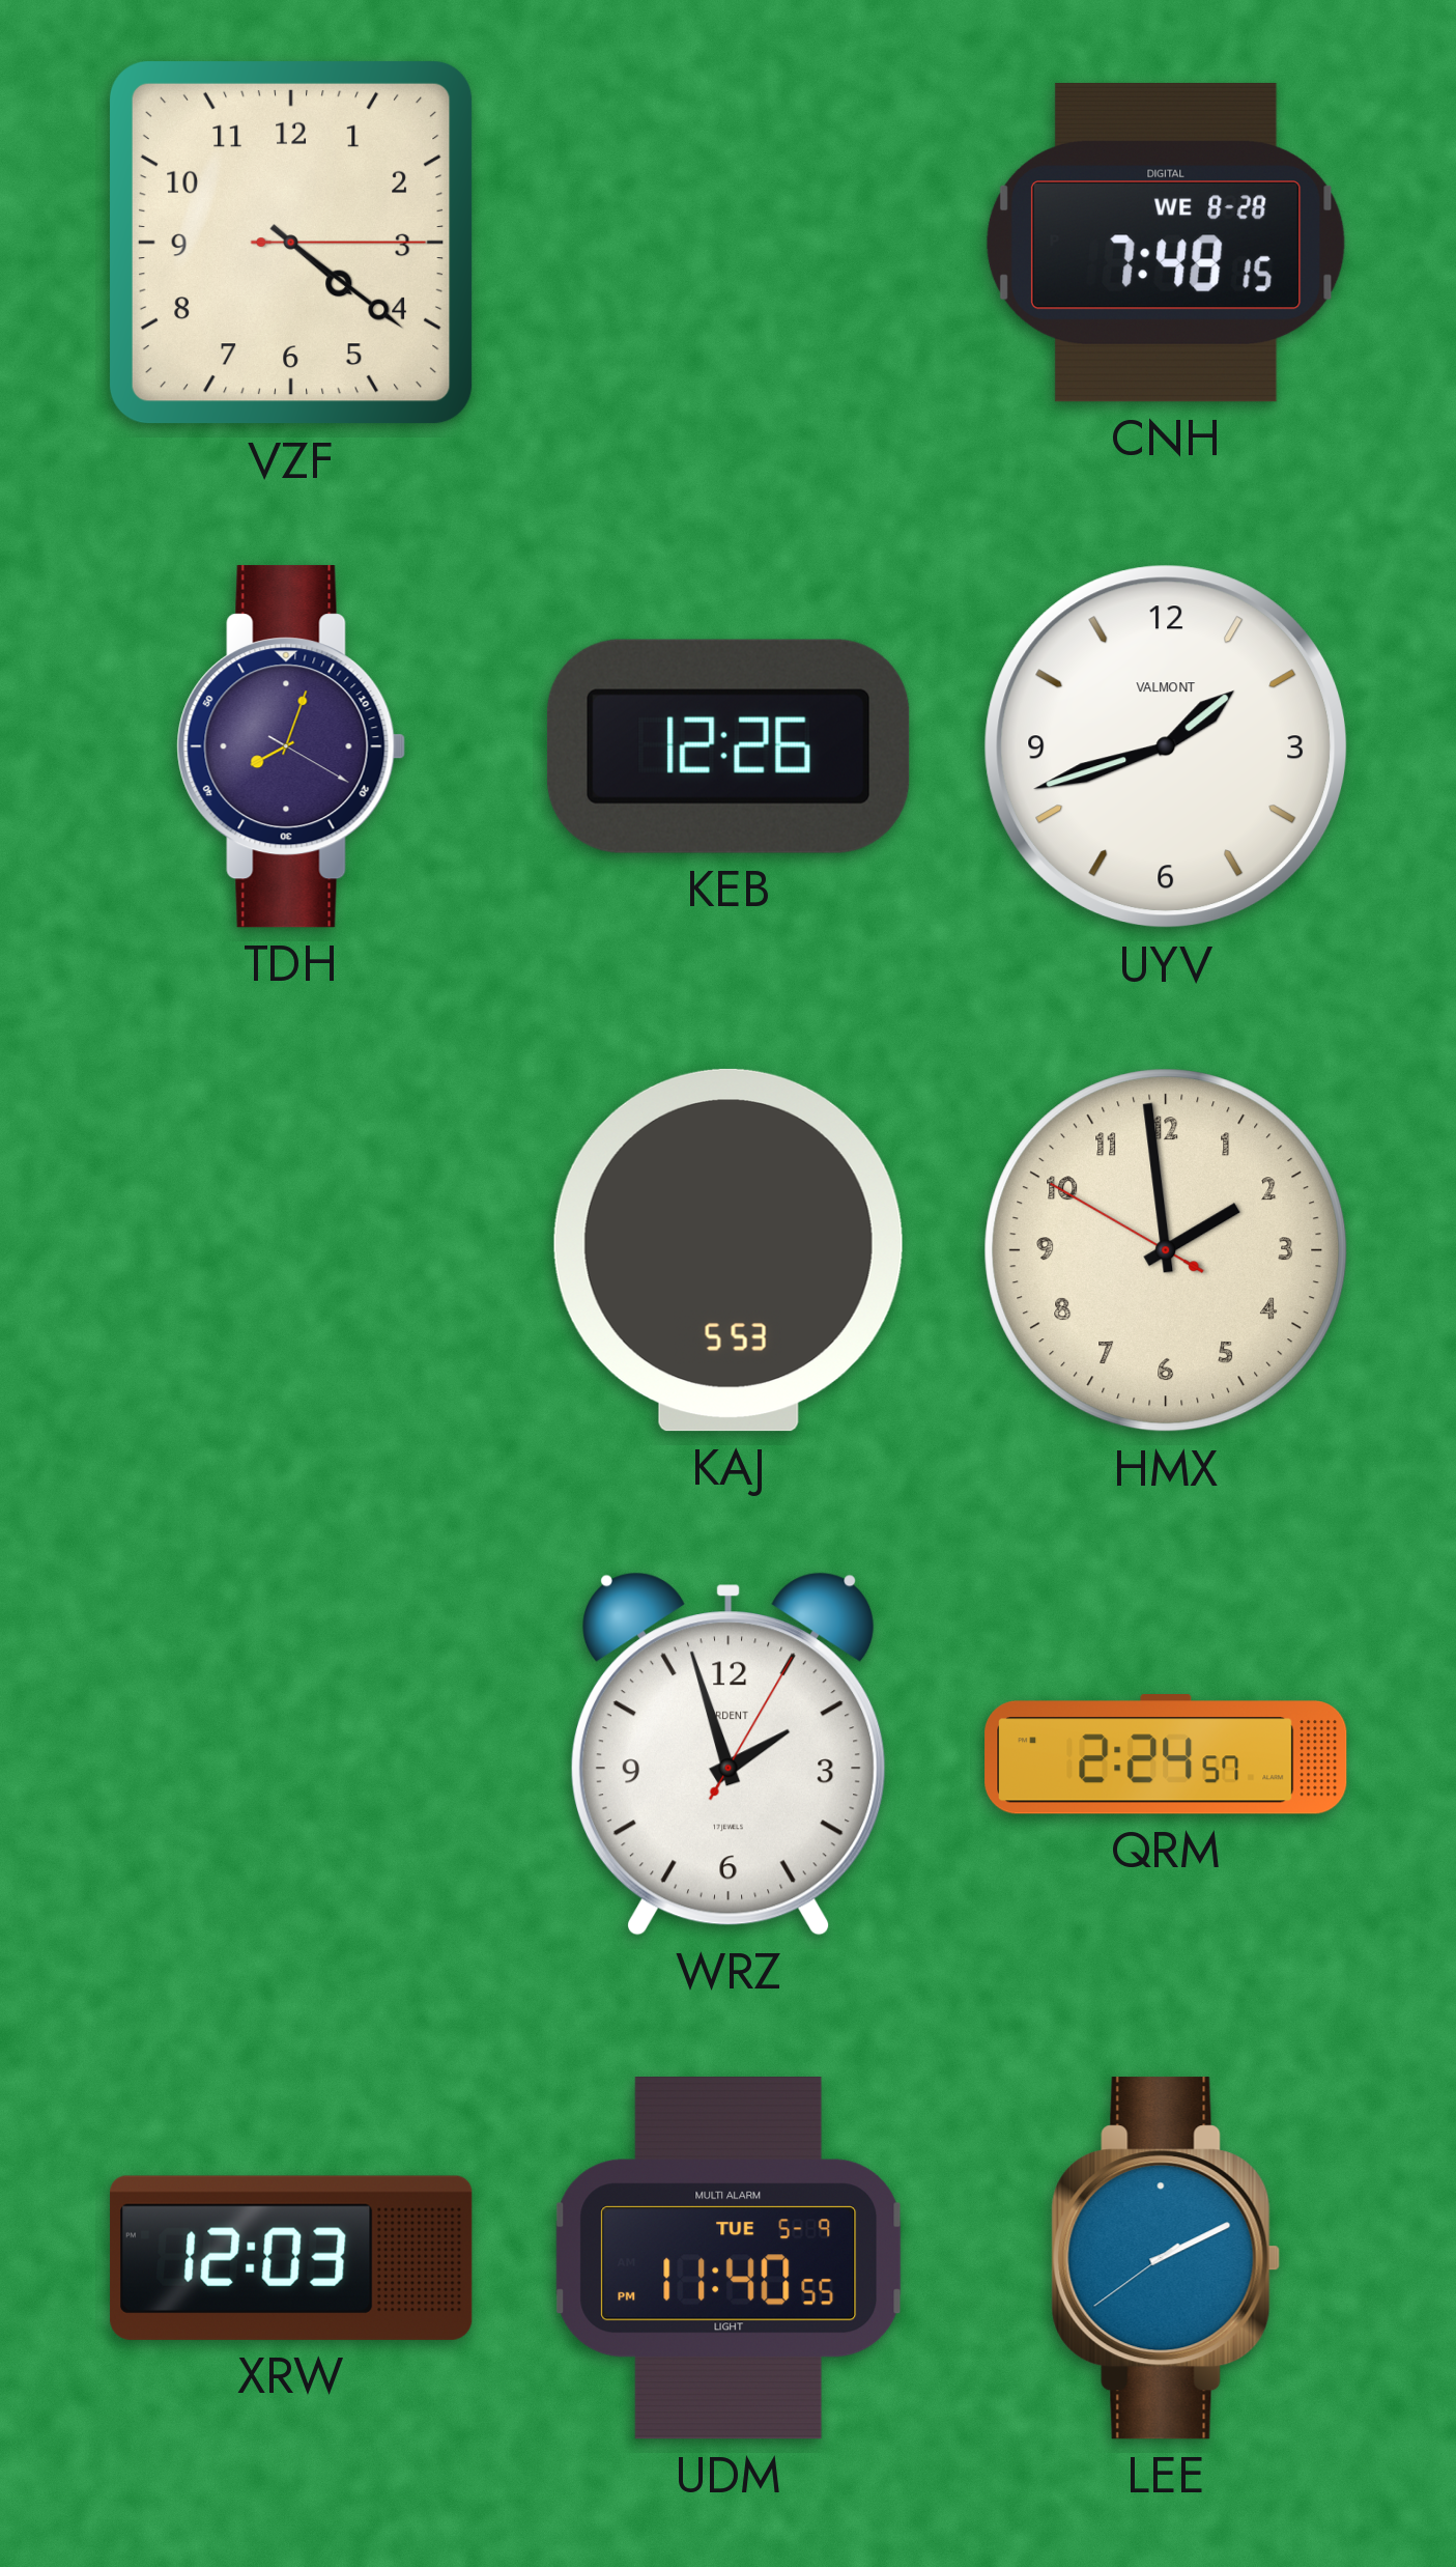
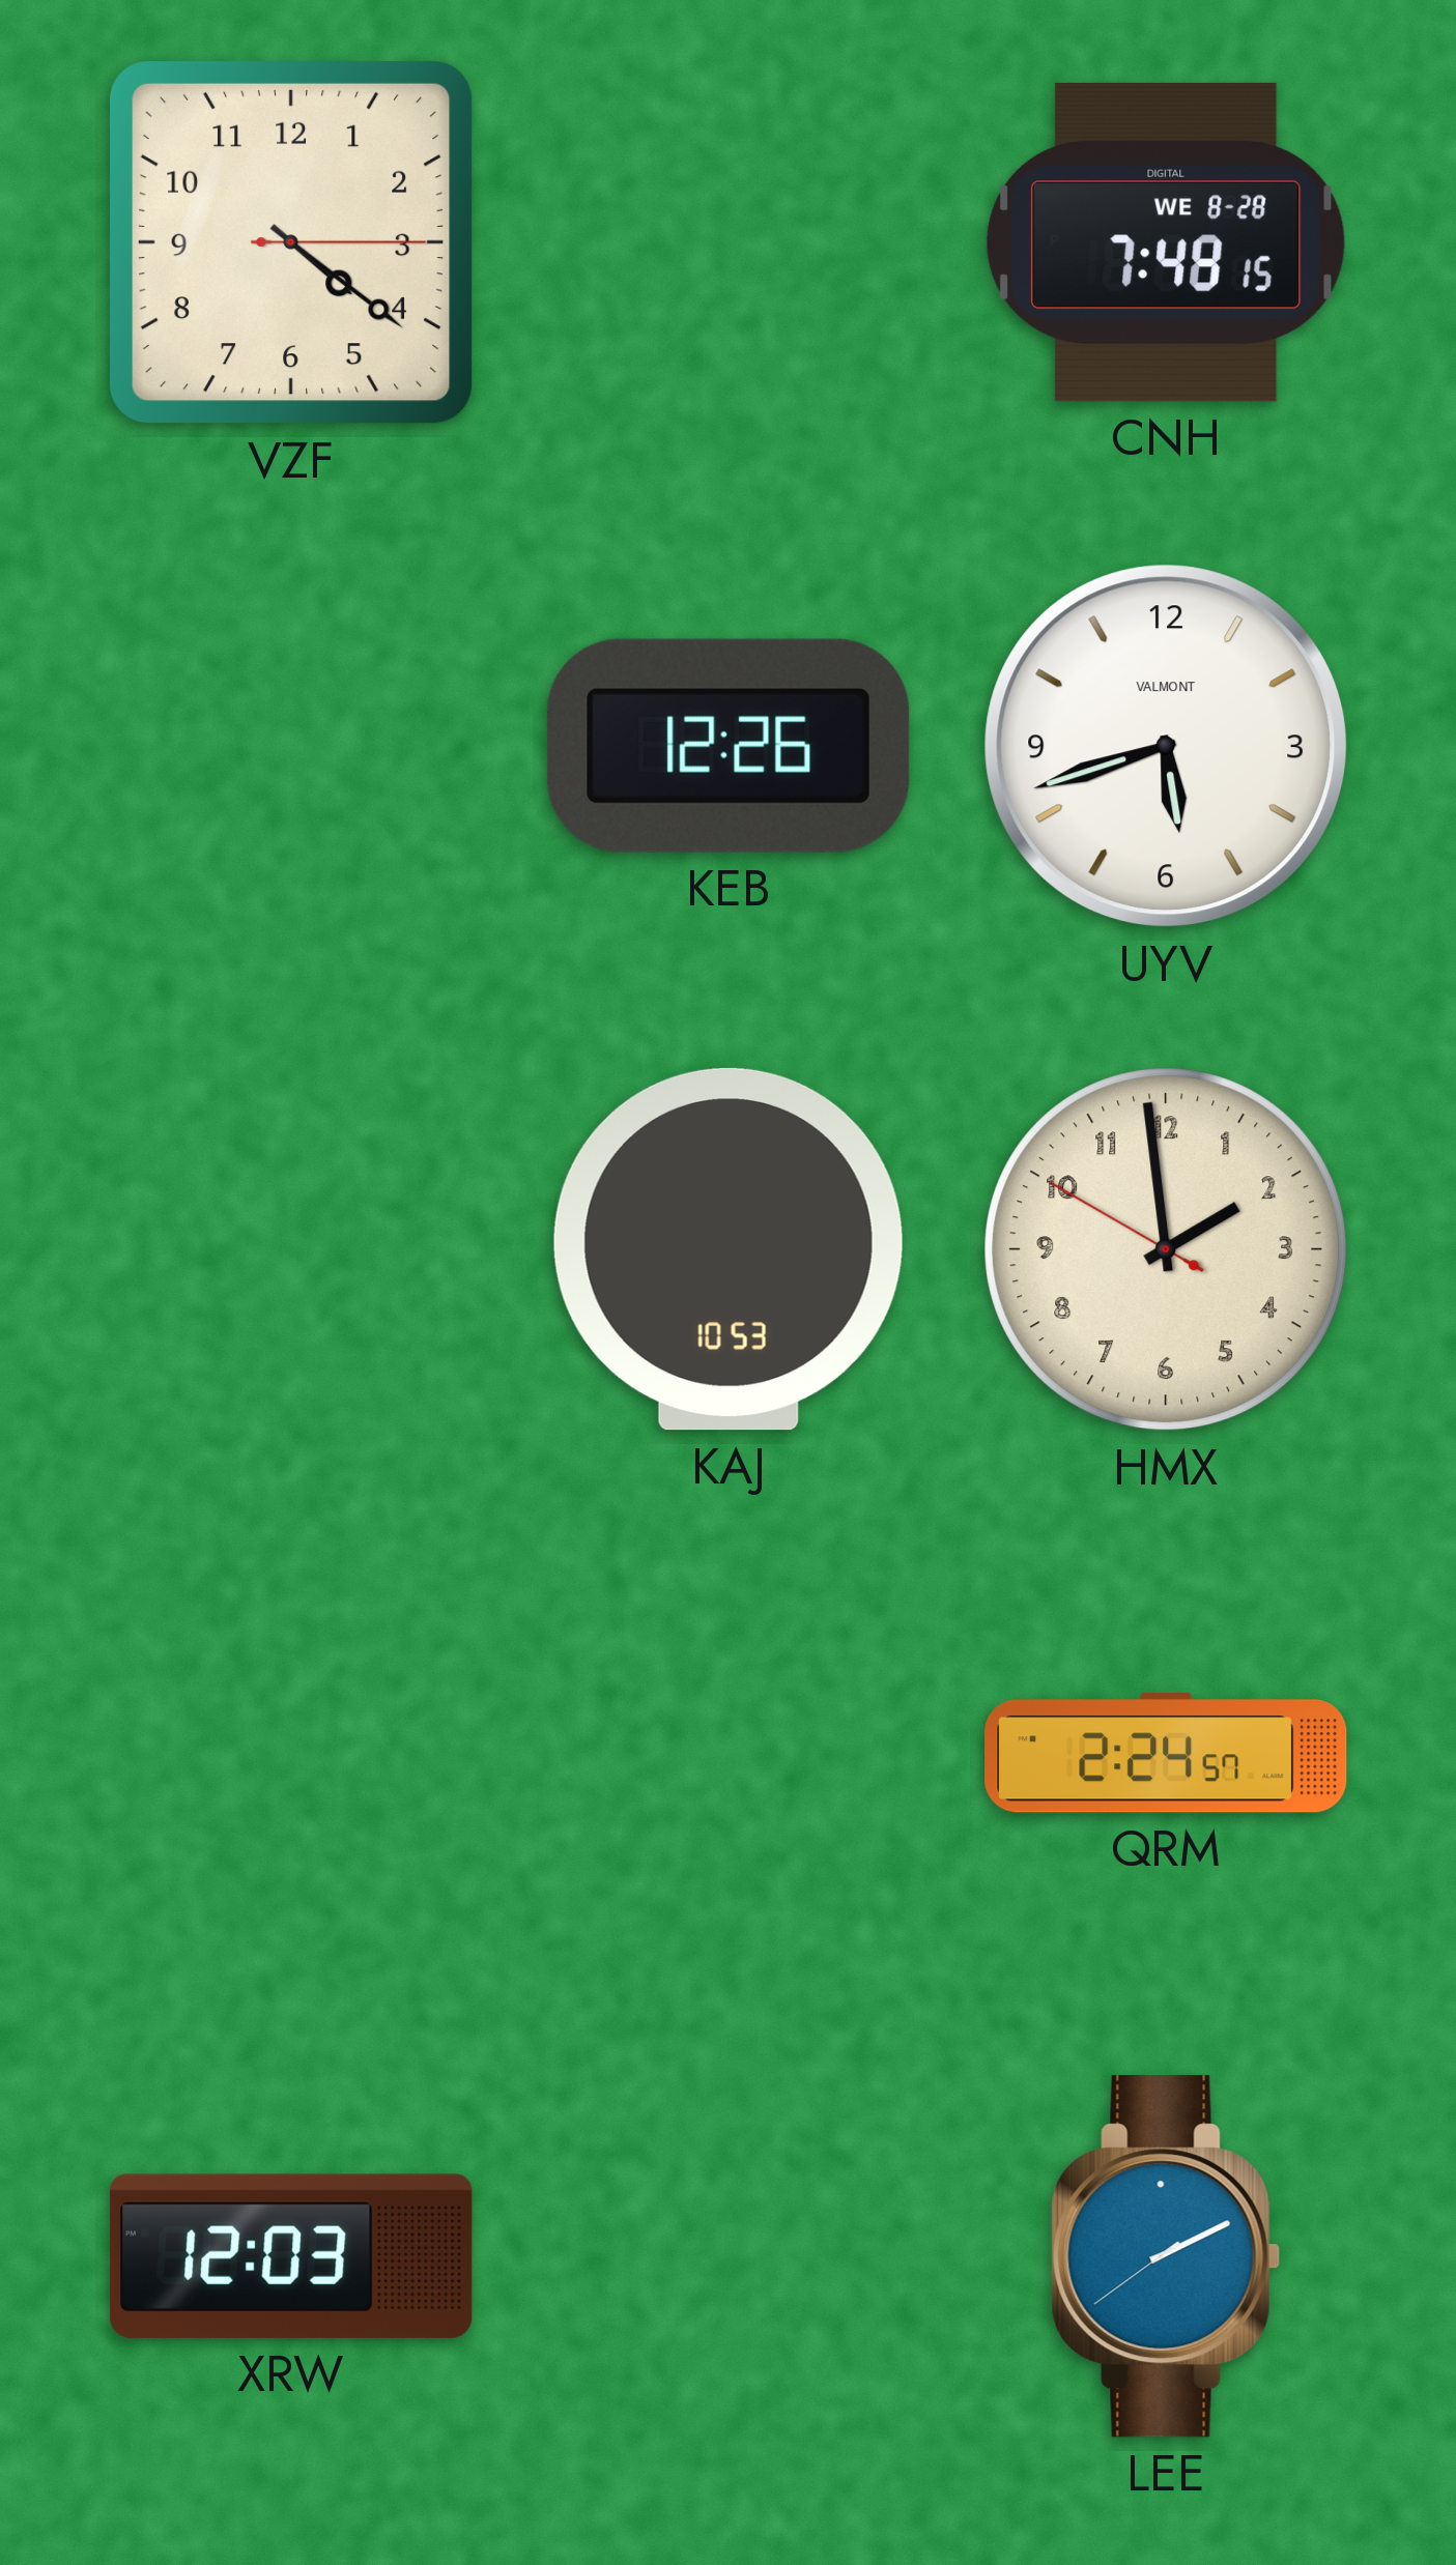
TDH: 8:03 -> none (291, 746)
UYV: 1:42 -> 5:42 (1166, 746)
KAJ: 5:53 -> 10:53 (729, 1249)
WRZ: 1:57 -> none (729, 1754)
UDM: 11:40 -> none (729, 2258)
